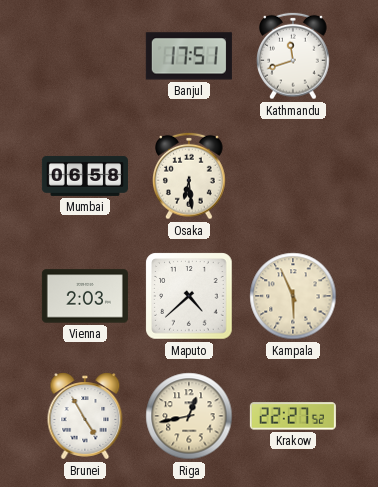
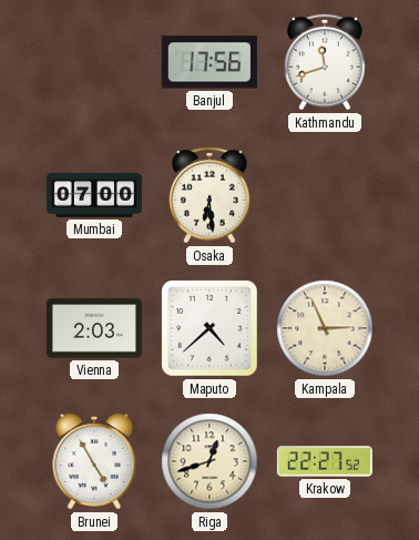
Banjul: 17:51 -> 17:56 (209, 62)
Mumbai: 06:58 -> 07:00 (94, 195)
Kampala: 5:56 -> 2:56 (325, 328)
Riga: 12:43 -> 12:42 (209, 461)
